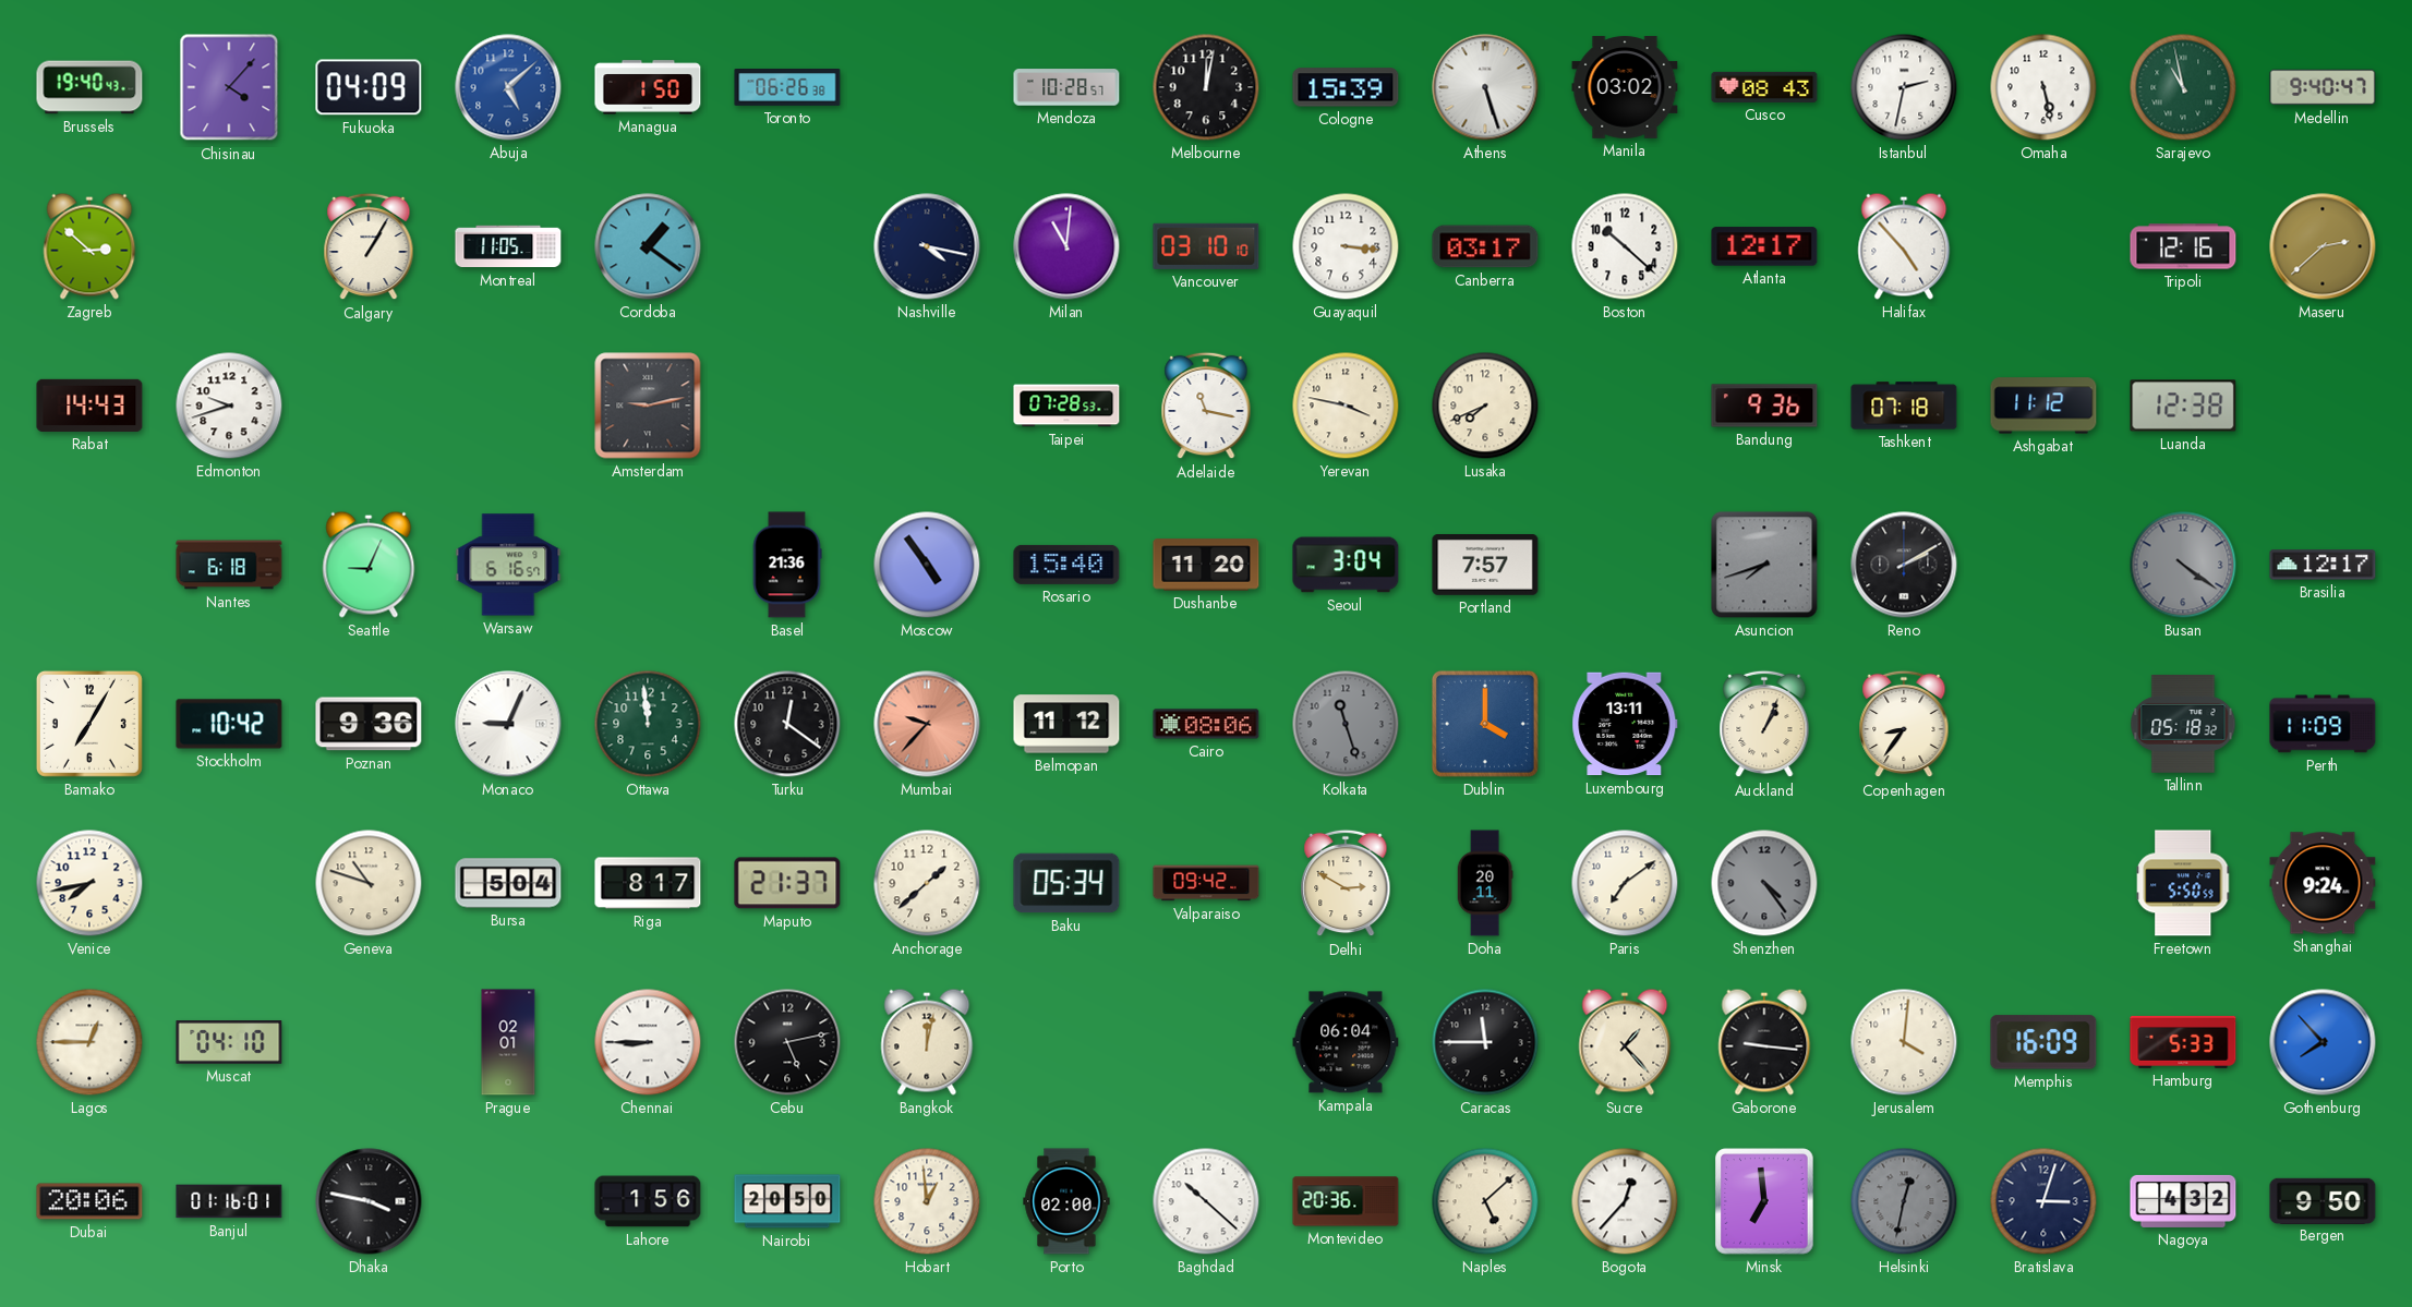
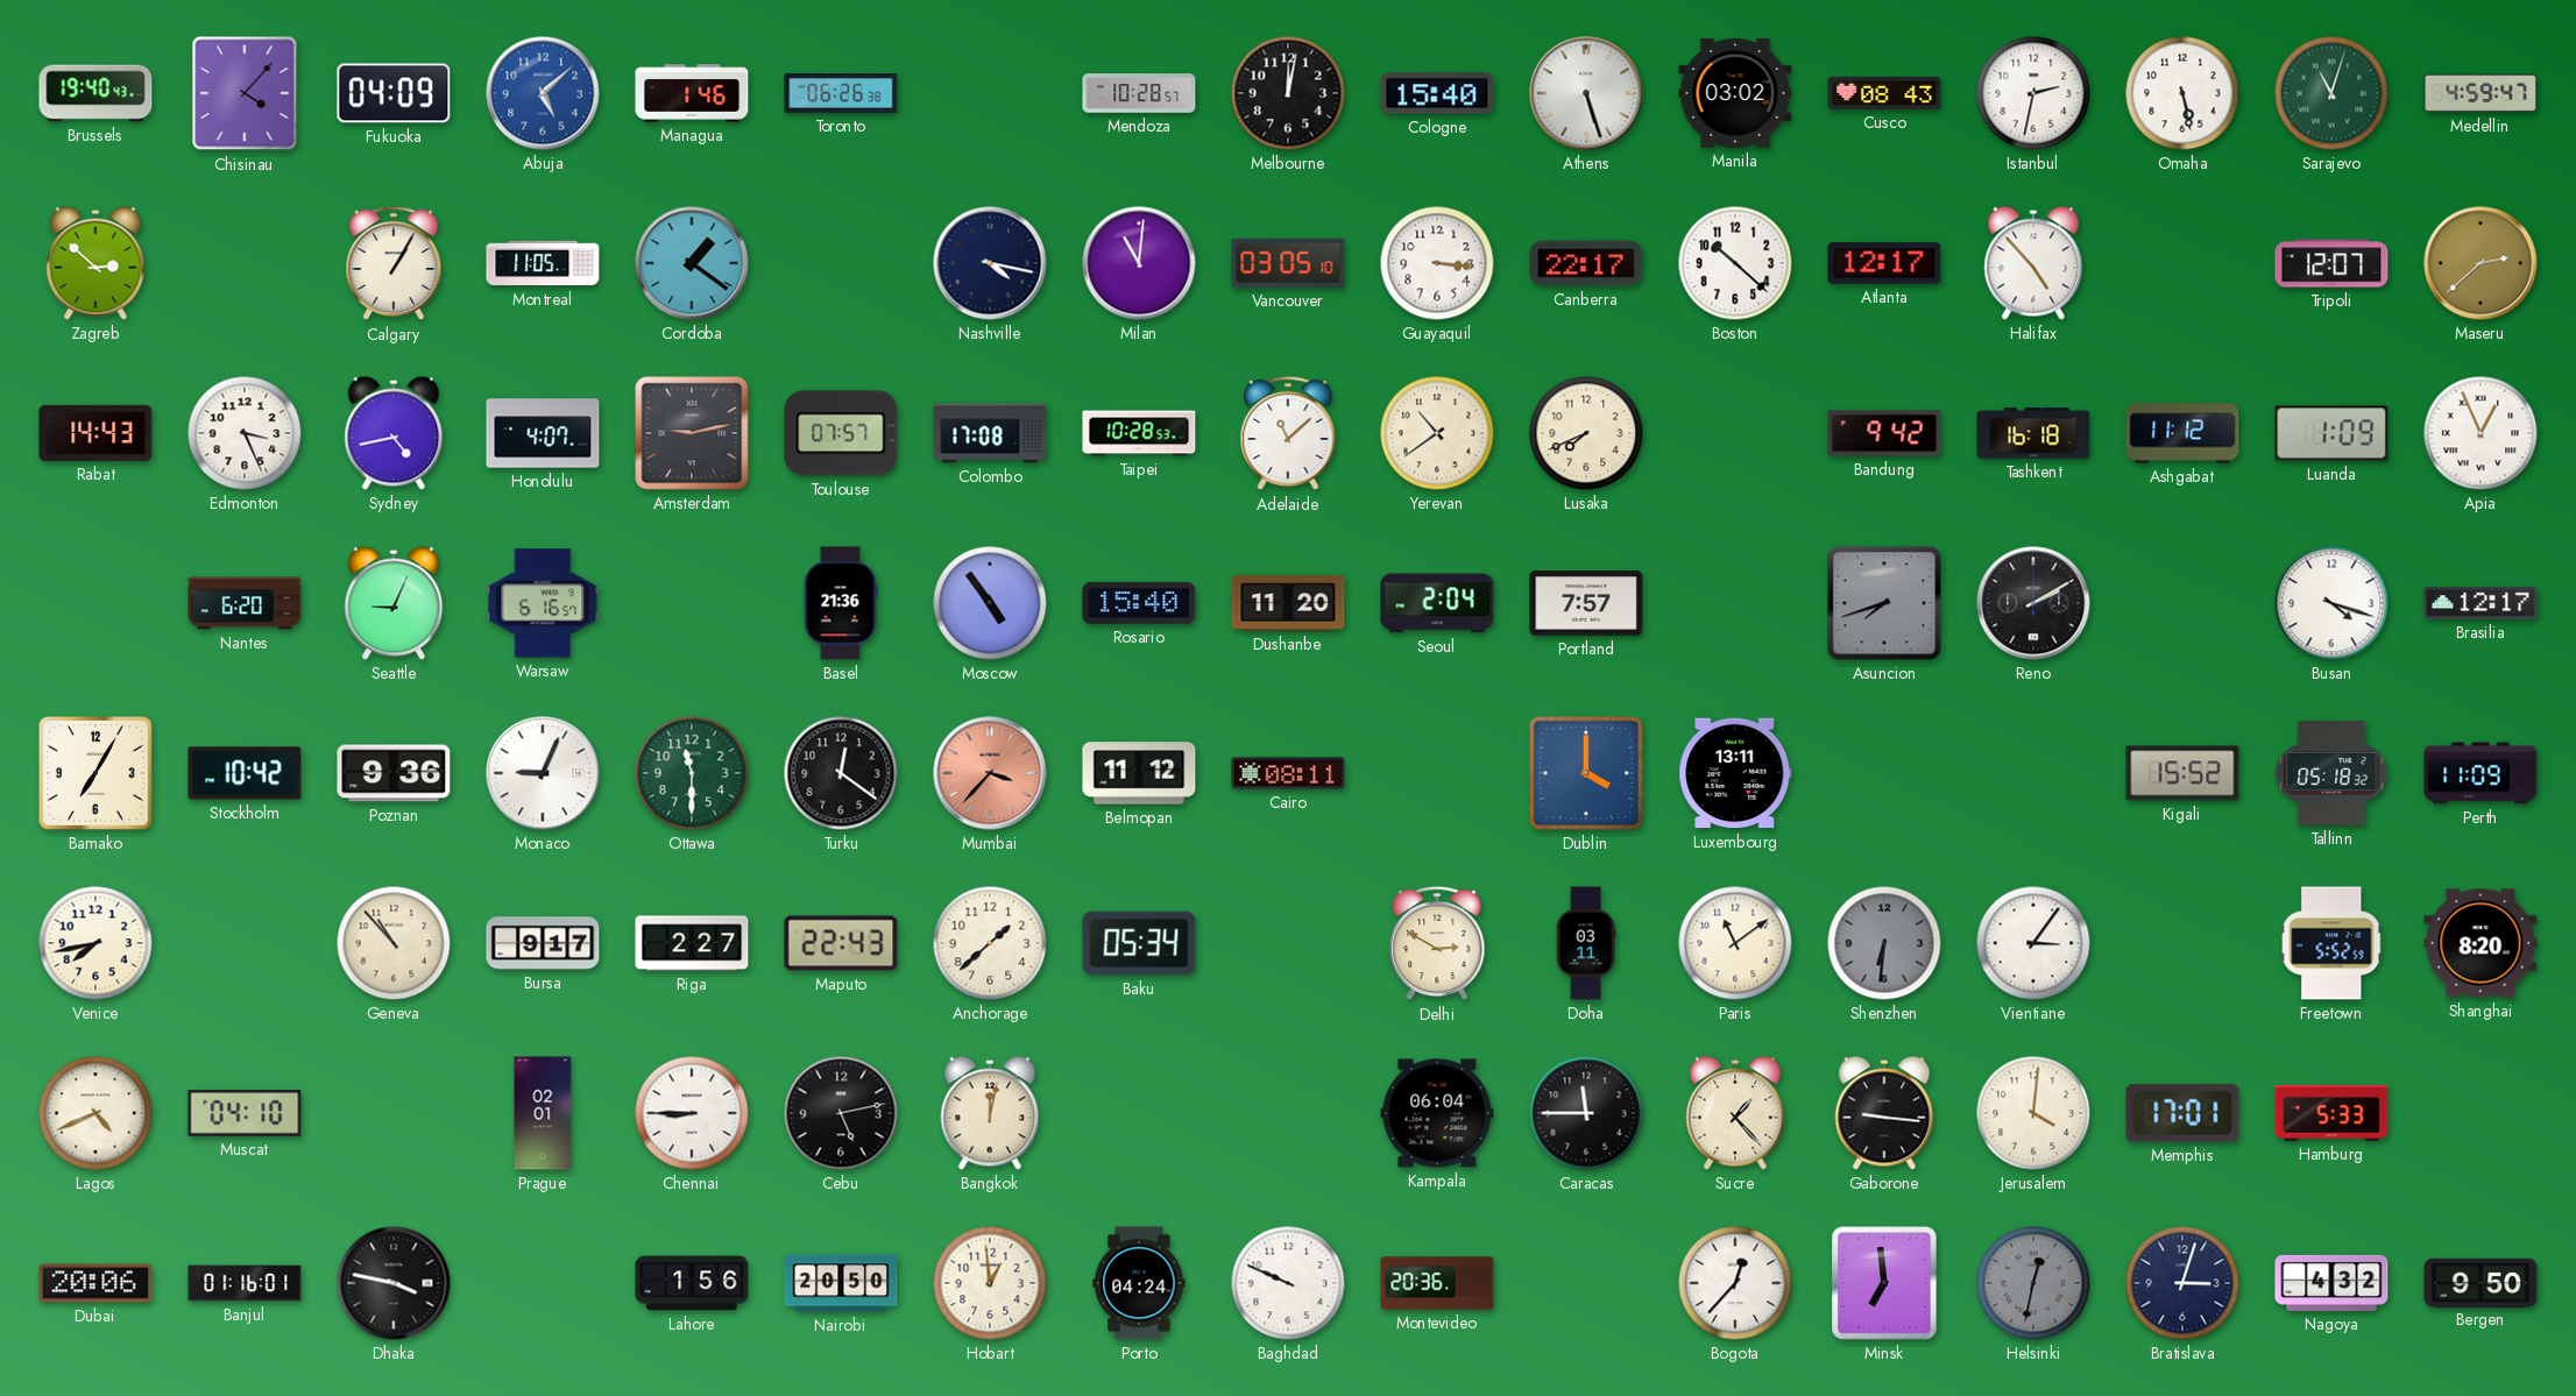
Managua: 1:50 -> 1:46 (692, 93)
Cologne: 15:39 -> 15:40 (1437, 93)
Sarajevo: 10:58 -> 11:03 (2331, 93)
Medellin: 9:40 -> 4:59 (2481, 93)
Vancouver: 03:10 -> 03:05 (1288, 263)
Canberra: 03:17 -> 22:17 (1586, 263)
Tripoli: 12:16 -> 12:07 (2331, 263)
Edmonton: 9:42 -> 3:26 (245, 433)
Sydney: none -> 4:43 (394, 433)
Honolulu: none -> 4:07 (543, 433)
Toulouse: none -> 07:57 (841, 433)
Colombo: none -> 17:08 (990, 433)
Taipei: 07:28 -> 10:28 (1139, 433)
Adelaide: 11:17 -> 11:08 (1288, 433)
Yerevan: 3:47 -> 10:39 (1437, 433)
Bandung: 9:36 -> 9:42 (1884, 433)
Tashkent: 07:18 -> 16:18 (2033, 433)
Luanda: 12:38 -> 1:09 (2331, 433)
Apia: none -> 12:56 (2481, 433)
Nantes: 6:18 -> 6:20 (245, 603)
Seoul: 3:04 -> 2:04 (1437, 603)
Busan: 4:21 -> 4:18 (2331, 603)
Busan dial: grey -> white (2331, 603)
Ottawa: 11:59 -> 11:30 (692, 773)
Mumbai: 9:37 -> 3:37 (990, 773)
Cairo: 08:06 -> 08:11 (1288, 773)
Kolkata: 11:27 -> none (1346, 724)
Auckland: 1:04 -> none (1764, 724)
Copenhagen: 8:36 -> none (1904, 724)
Kigali: none -> 15:52 (2182, 773)
Geneva: 10:48 -> 10:53 (394, 943)
Bursa: 5:04 -> 9:17 (543, 943)
Riga: 8:17 -> 2:27 (692, 943)
Maputo: 21:37 -> 22:43 (841, 943)
Valparaiso: 09:42 -> none (1206, 883)
Doha: 20:11 -> 03:11 (1586, 943)
Paris: 7:09 -> 11:09 (1735, 943)
Shenzhen: 4:24 -> 6:31 (1884, 943)
Vientiane: none -> 3:06 (2033, 943)
Freetown: 5:50 -> 5:52 (2333, 943)
Shanghai: 9:24 -> 8:20 (2481, 943)
Lagos: 12:45 -> 4:41 (95, 1113)
Memphis: 16:09 -> 17:01 (2182, 1113)
Gothenburg: 7:53 -> none (2323, 1042)
Porto: 02:00 -> 04:24 (1139, 1283)
Baghdad: 10:22 -> 9:49 (1288, 1283)
Naples: 5:08 -> none (1485, 1201)
